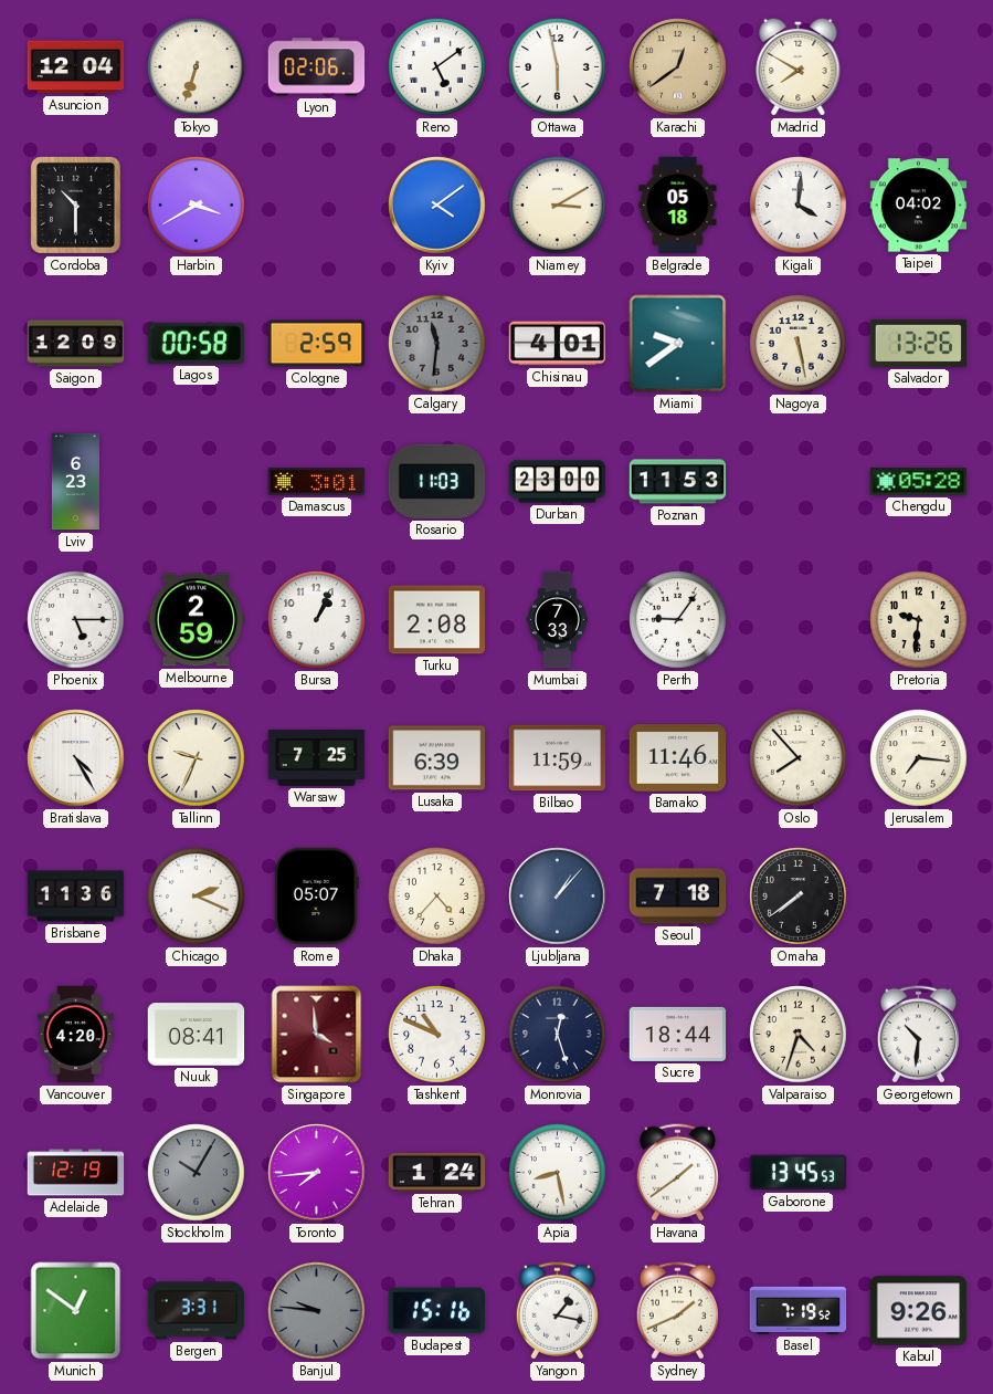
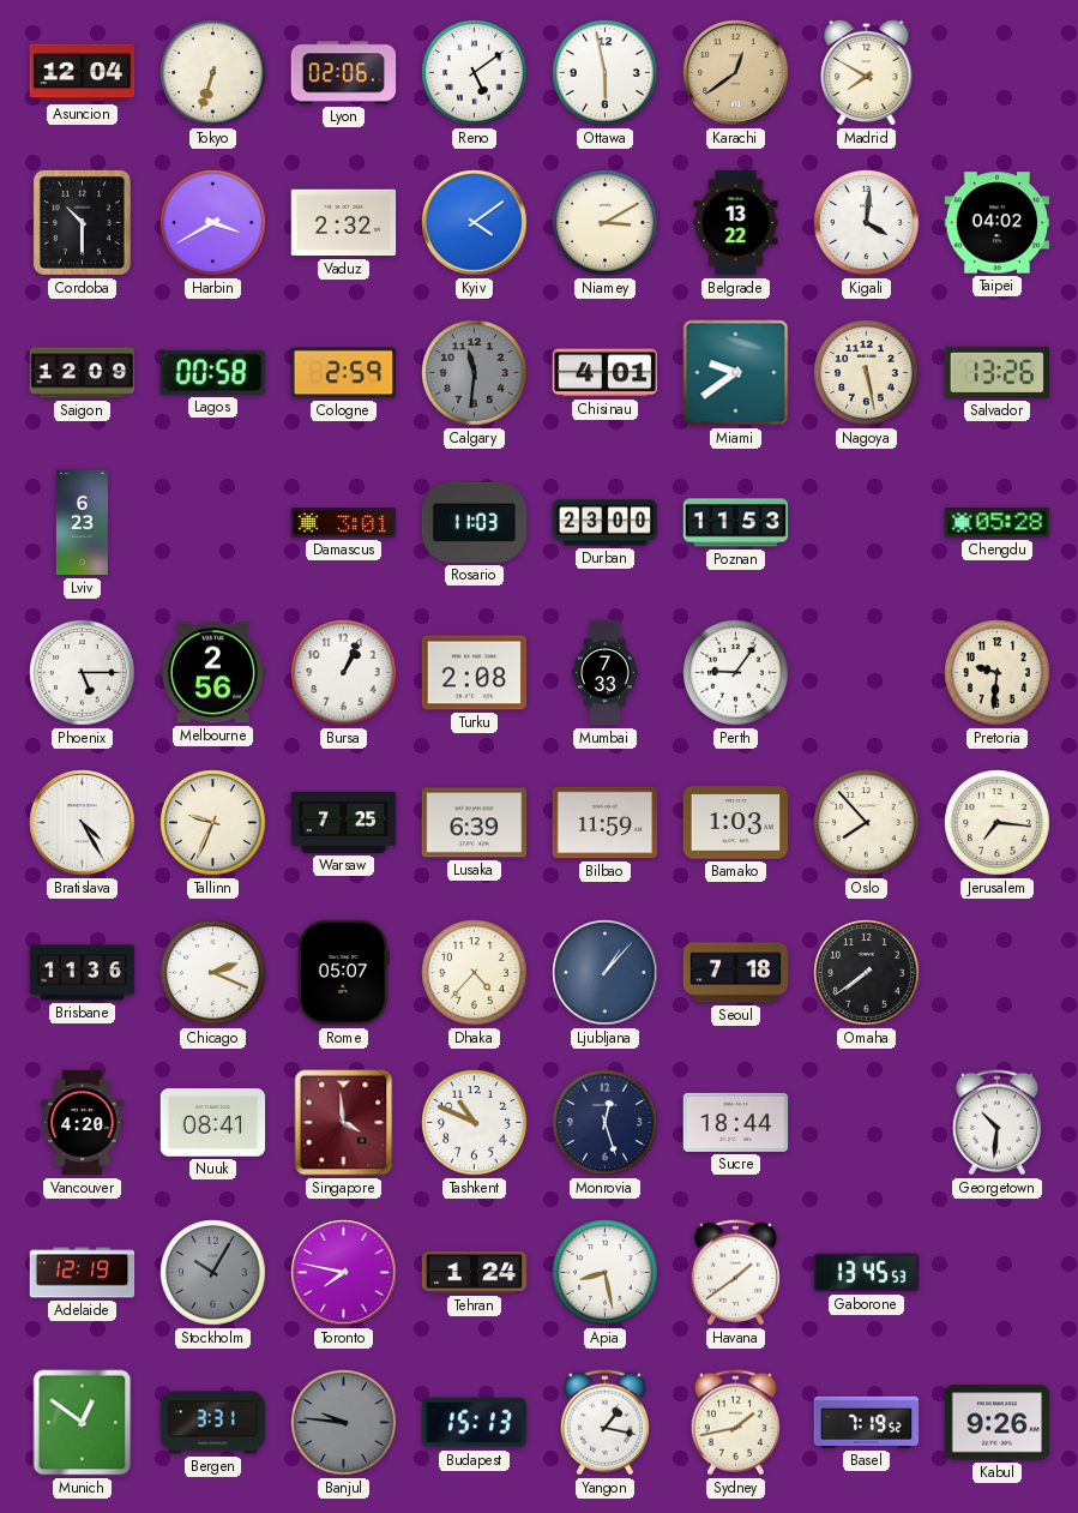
Vaduz: none -> 2:32 (344, 223)
Belgrade: 05:18 -> 13:22 (736, 223)
Melbourne: 2:59 -> 2:56 (213, 673)
Bamako: 11:46 -> 1:03 (736, 823)
Valparaiso: 4:33 -> none (799, 1035)
Toronto: 7:44 -> 7:47 (344, 1273)
Budapest: 15:16 -> 15:13 (475, 1423)
Sydney: 1:41 -> 1:43 (735, 1423)
